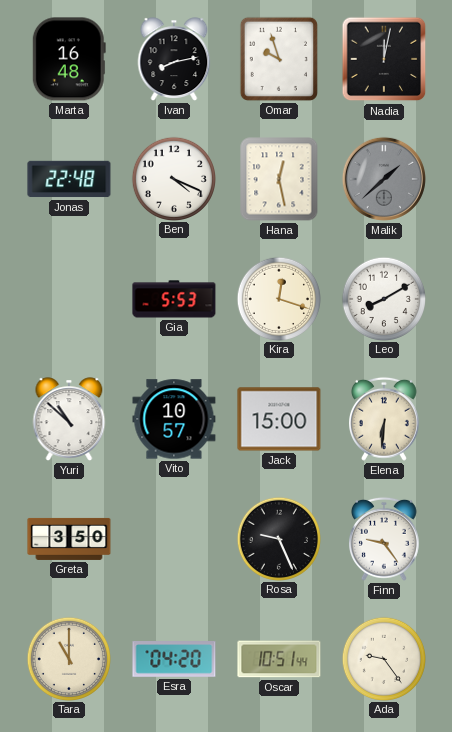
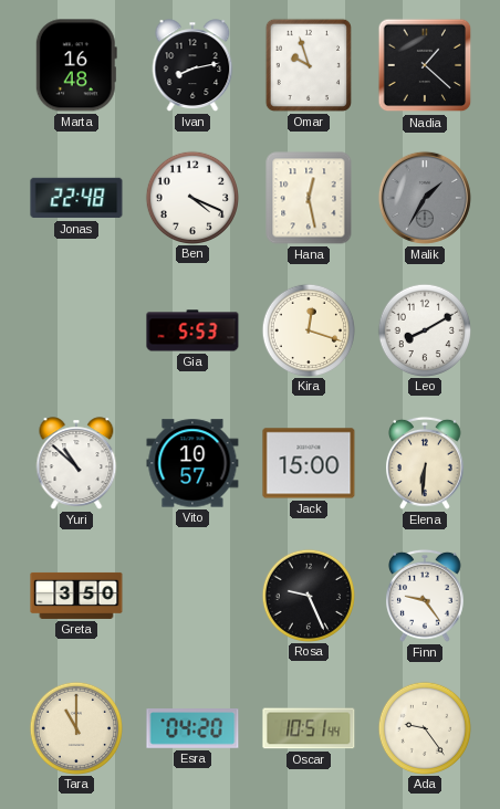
Nadia: 12:02 -> 1:22 (425, 65)
Malik: 1:38 -> 1:35 (425, 198)
